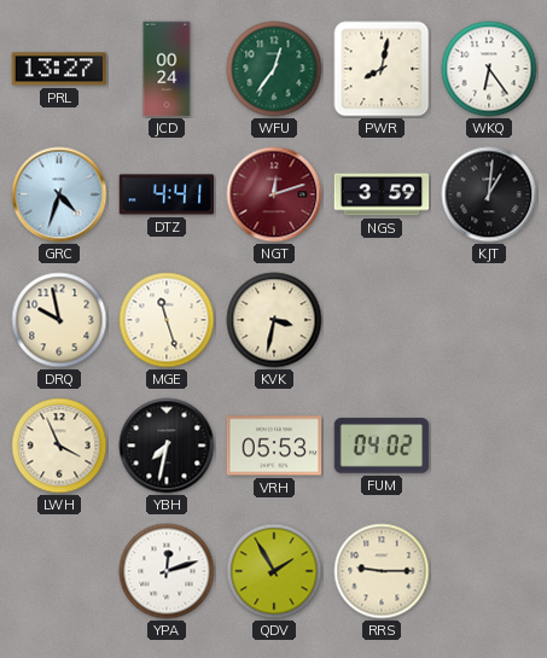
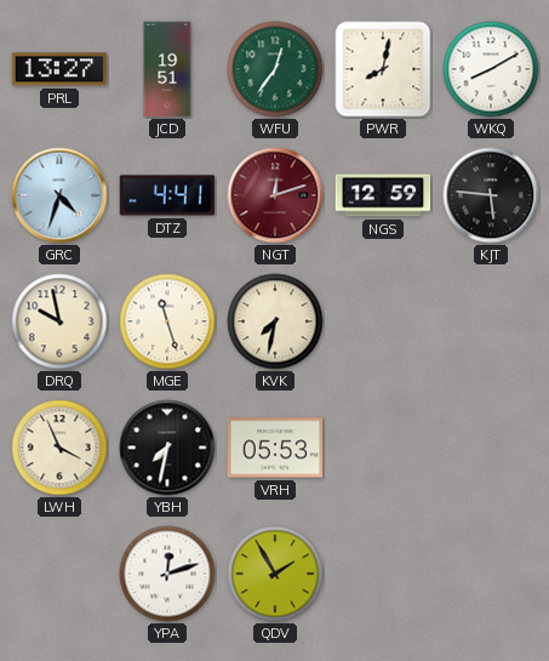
JCD: 00:24 -> 19:51 (167, 69)
WKQ: 6:24 -> 8:10 (491, 69)
NGS: 3:59 -> 12:59 (383, 195)
KJT: 1:01 -> 5:46 (491, 195)
KVK: 3:32 -> 7:32 (275, 321)
FUM: 04:02 -> none (382, 446)
RRS: 9:15 -> none (382, 571)
